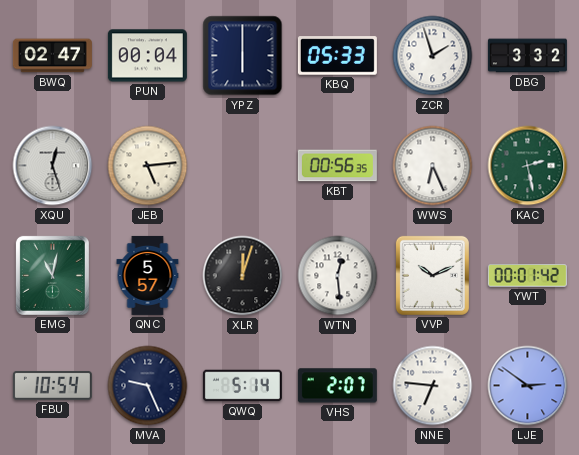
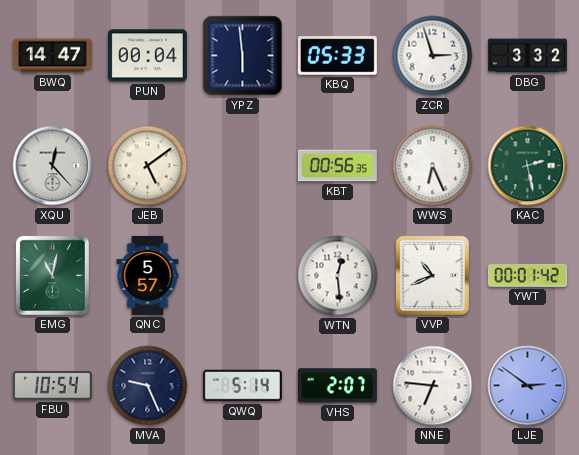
BWQ: 02:47 -> 14:47 (52, 56)
YPZ: 6:00 -> 5:59 (243, 56)
ZCR: 1:57 -> 2:57 (433, 56)
XQU: 12:27 -> 12:23 (53, 166)
JEB: 5:14 -> 5:09 (148, 166)
XLR: 12:03 -> none (243, 276)
VVP: 10:11 -> 10:41 (432, 275)
